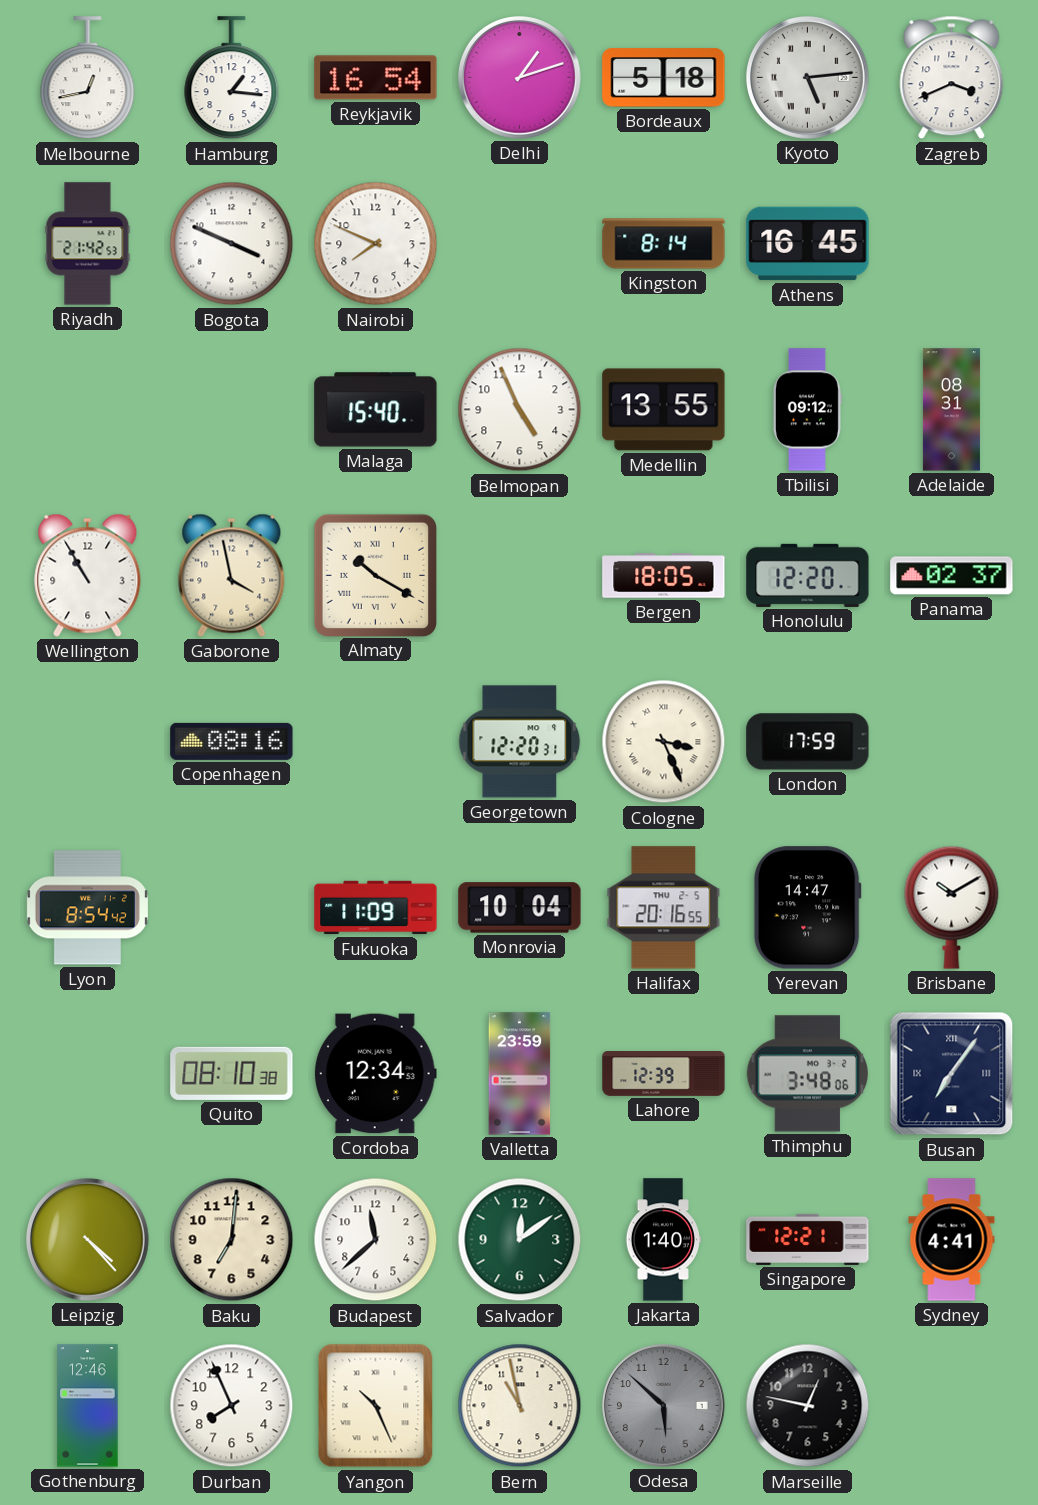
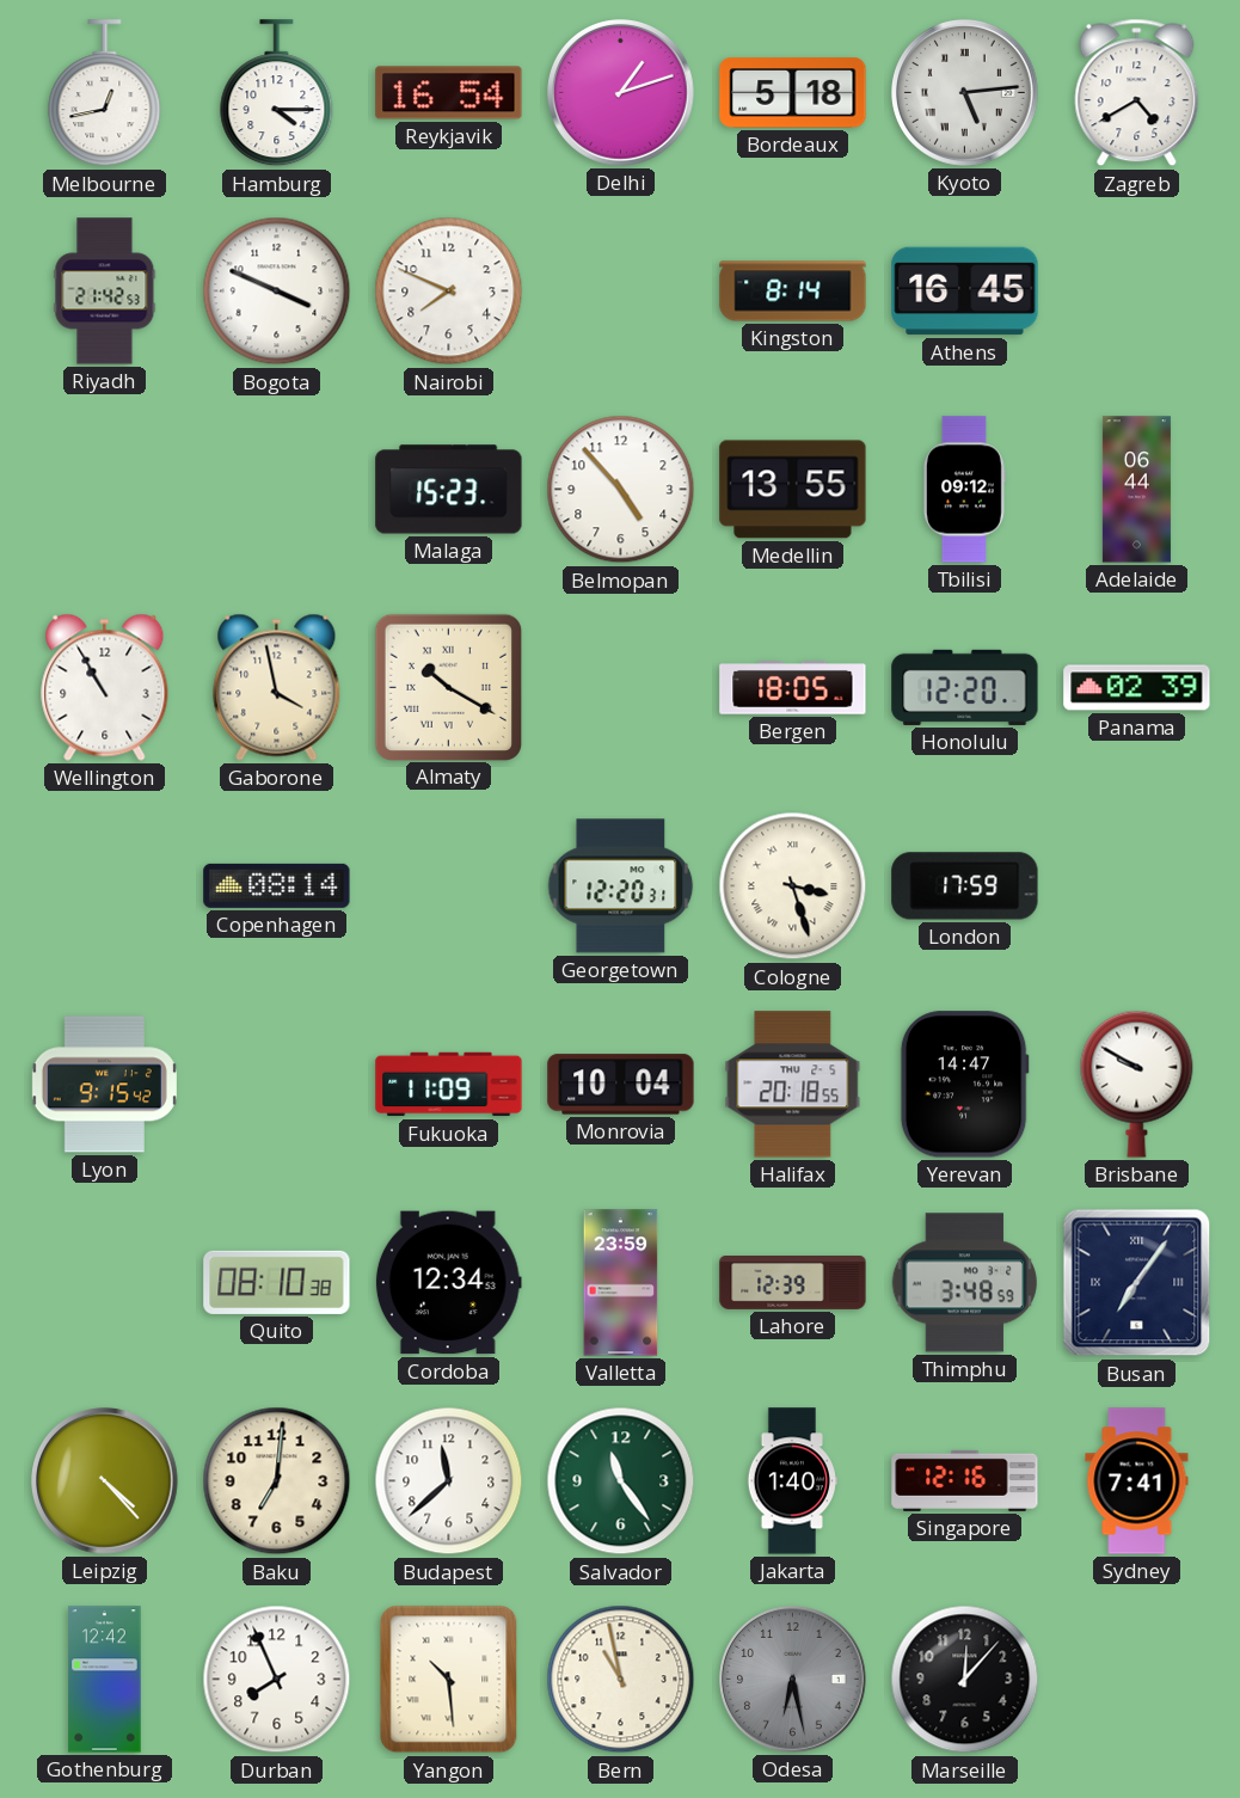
Hamburg: 1:16 -> 4:15 (277, 93)
Zagreb: 3:41 -> 4:40 (1137, 93)
Malaga: 15:40 -> 15:23 (449, 490)
Belmopan: 4:56 -> 4:53 (621, 490)
Adelaide: 08:31 -> 06:44 (1136, 490)
Panama: 02:37 -> 02:39 (1137, 688)
Copenhagen: 08:16 -> 08:14 (277, 885)
Cologne: 3:26 -> 3:27 (793, 886)
Lyon: 8:54 -> 9:15 (104, 1085)
Halifax: 20:16 -> 20:18 (793, 1085)
Brisbane: 10:10 -> 9:50 (1137, 1084)
Thimphu: 3:48:06 -> 3:48:59 (964, 1283)
Salvador: 12:09 -> 11:24 (621, 1481)
Singapore: 12:21 -> 12:16 (965, 1480)
Sydney: 4:41 -> 7:41 (1137, 1481)
Gothenburg: 12:46 -> 12:42 (105, 1680)
Yangon: 10:26 -> 10:29 (449, 1680)
Odesa: 5:52 -> 6:28 (793, 1680)
Marseille: 12:47 -> 12:07 (965, 1680)
